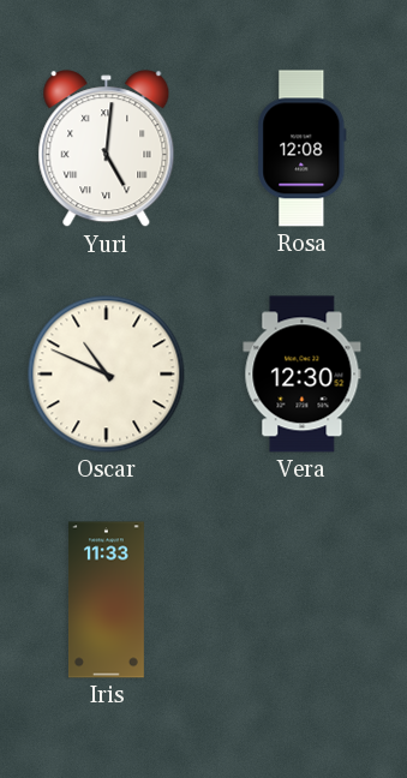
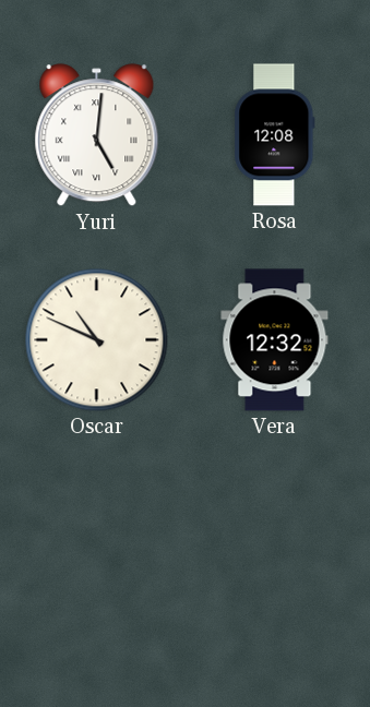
Vera: 12:30 -> 12:32 (275, 340)
Iris: 11:33 -> none (106, 600)
